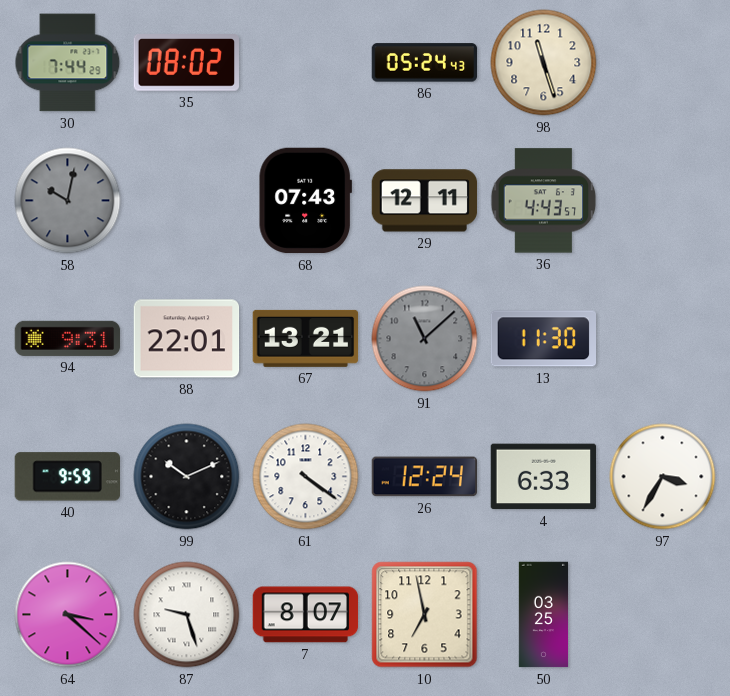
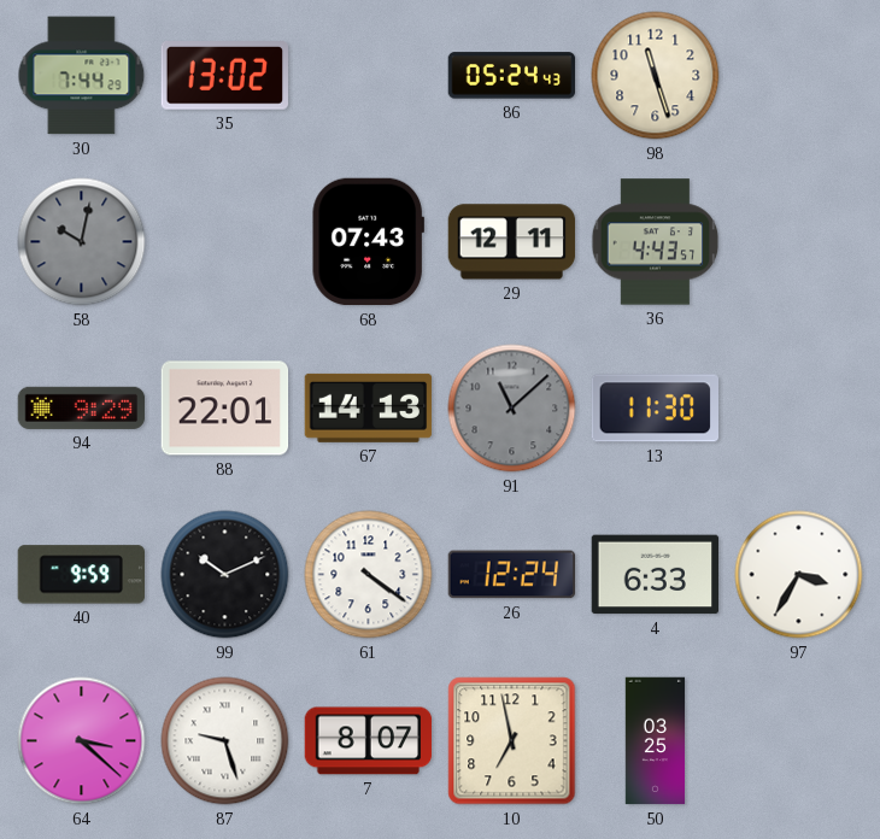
35: 08:02 -> 13:02 (224, 76)
94: 9:31 -> 9:29 (82, 407)
67: 13:21 -> 14:13 (369, 407)
